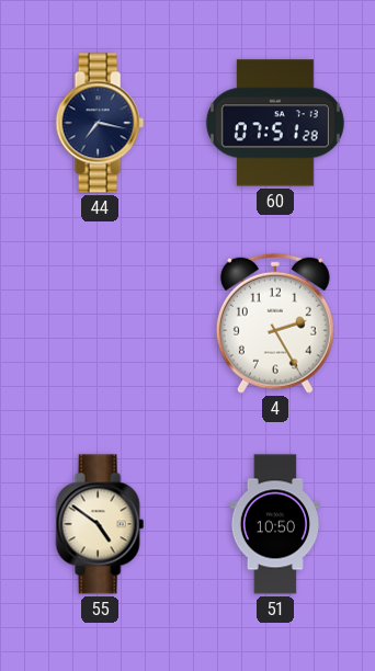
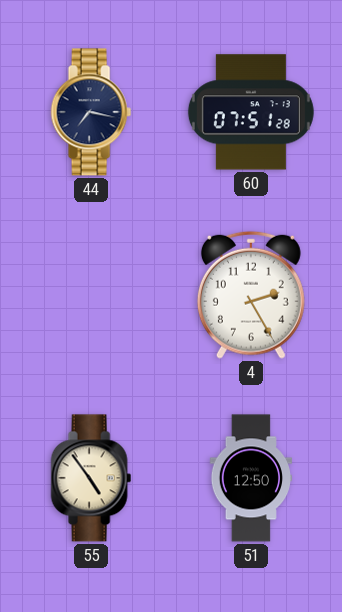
55: 4:51 -> 4:54 (91, 478)
51: 10:50 -> 12:50 (250, 478)
